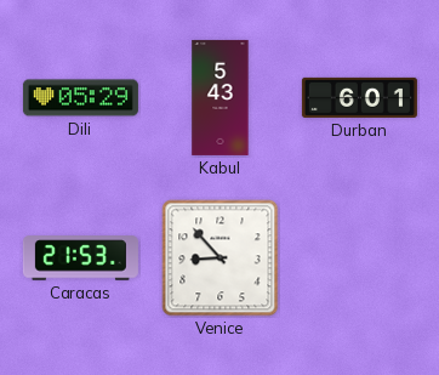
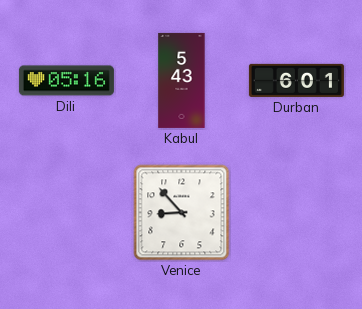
Dili: 05:29 -> 05:16 (66, 81)
Caracas: 21:53 -> none (80, 258)
